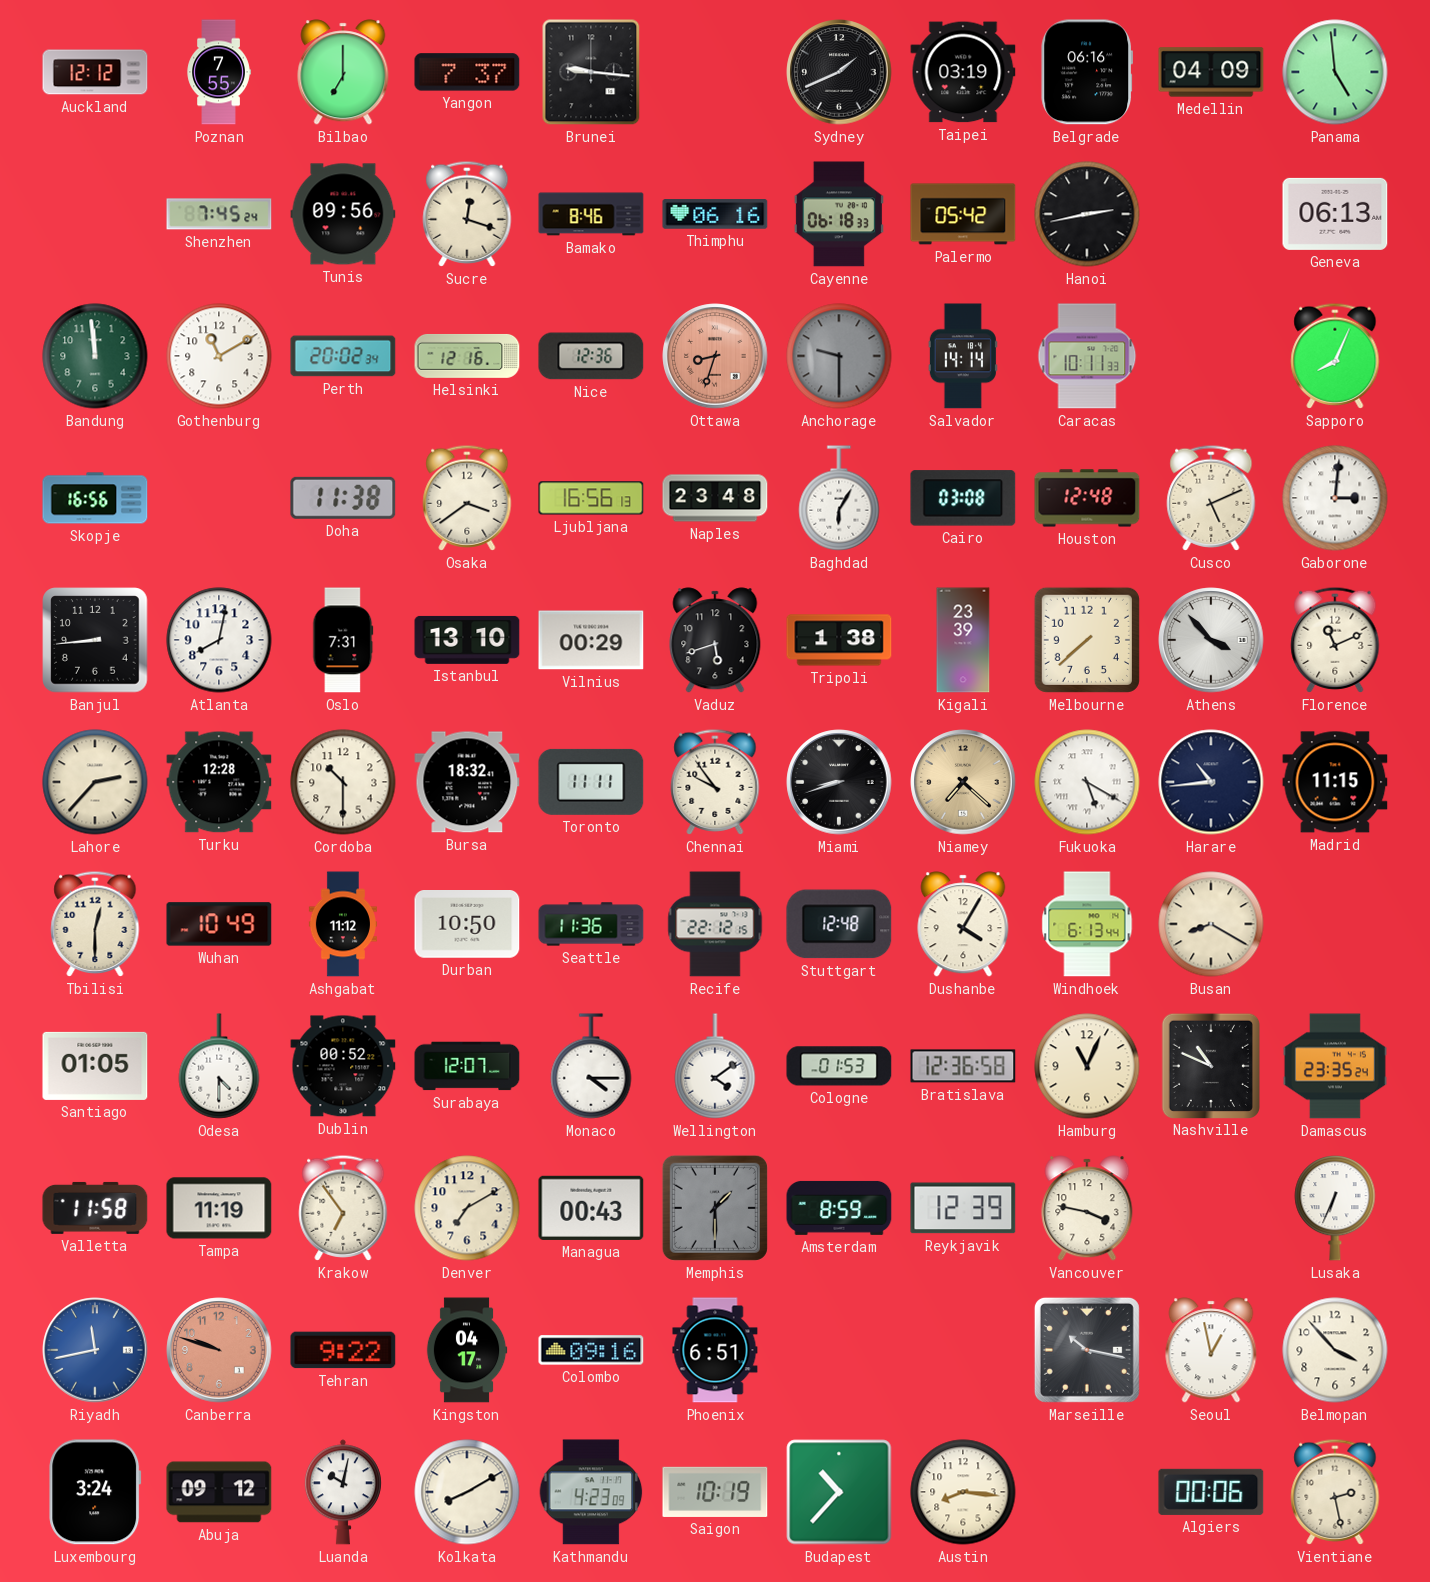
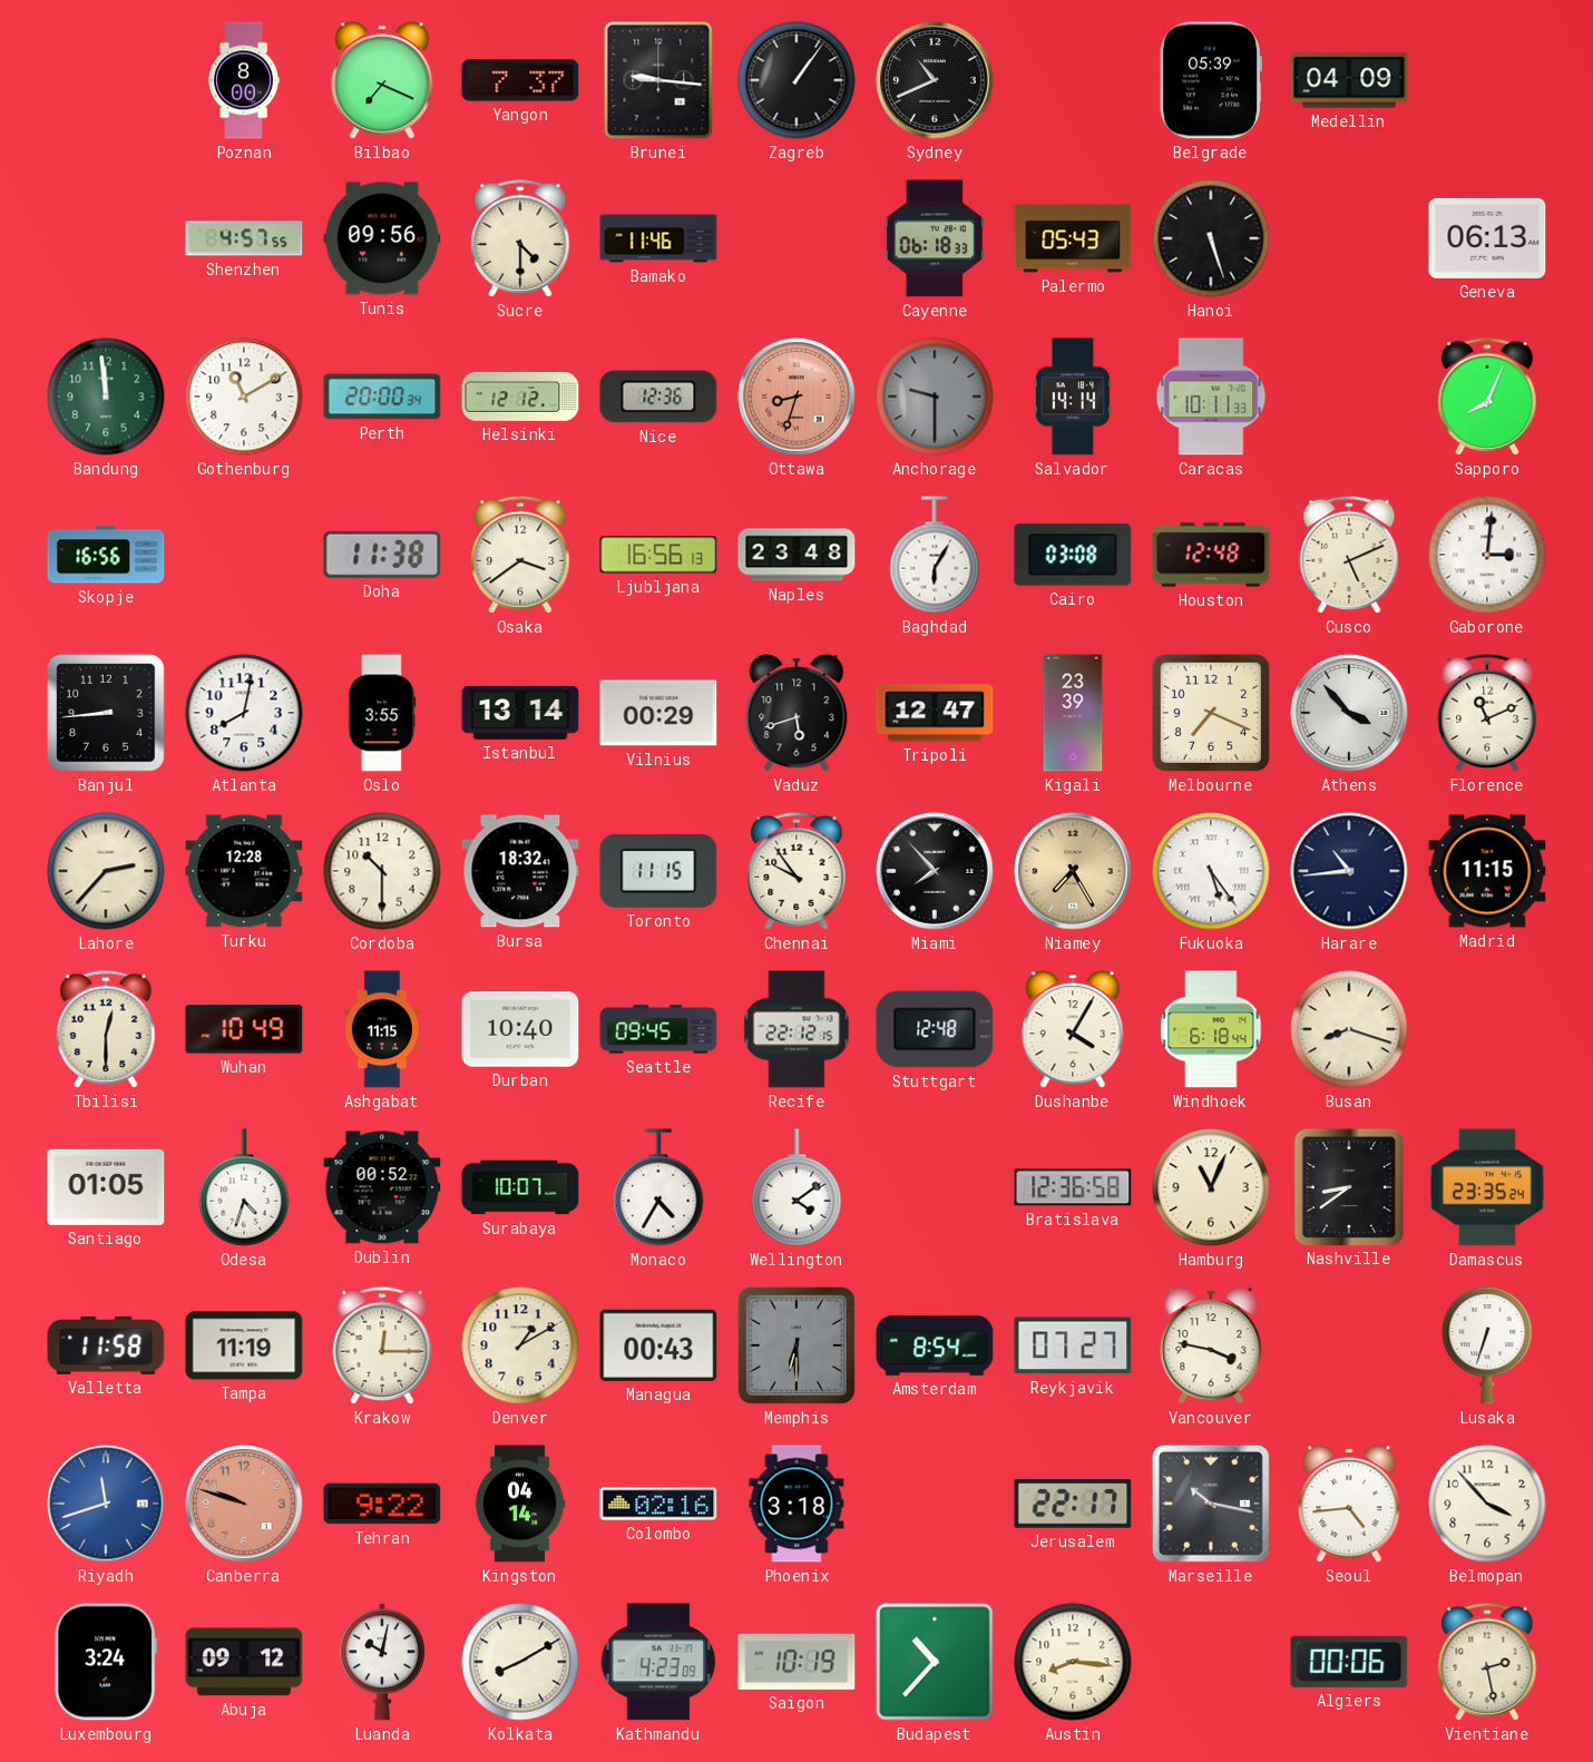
Auckland: 12:12 -> none (95, 72)
Poznan: 7:55 -> 8:00 (244, 80)
Bilbao: 7:00 -> 7:19 (382, 80)
Zagreb: none -> 1:06 (796, 80)
Sydney: 1:41 -> 10:41 (935, 80)
Taipei: 03:19 -> none (963, 72)
Belgrade: 06:16 -> 05:39 (1210, 80)
Panama: 4:59 -> none (1335, 72)
Shenzhen: 7:45 -> 4:57 (244, 238)
Sucre: 12:18 -> 4:30 (520, 238)
Bamako: 8:46 -> 11:46 (658, 238)
Thimphu: 06:16 -> none (715, 214)
Palermo: 05:42 -> 05:43 (1073, 238)
Hanoi: 2:43 -> 5:27 (1211, 238)
Perth: 20:02 -> 20:00 (382, 397)
Helsinki: 12:16 -> 12:12 (520, 397)
Oslo: 7:31 -> 3:55 (382, 713)
Istanbul: 13:10 -> 13:14 (520, 713)
Tripoli: 1:38 -> 12:47 (935, 713)
Melbourne: 7:38 -> 7:19 (1211, 713)
Toronto: 11:11 -> 11:15 (658, 871)
Miami: 8:42 -> 7:53 (935, 871)
Niamey: 7:22 -> 7:25 (1073, 871)
Fukuoka: 5:20 -> 5:24 (1211, 871)
Ashgabat: 11:12 -> 11:15 (382, 1029)
Durban: 10:50 -> 10:40 (520, 1030)
Seattle: 11:36 -> 09:45 (658, 1029)
Windhoek: 6:13 -> 6:18 (1211, 1029)
Busan: 8:20 -> 8:18 (1349, 1029)
Odesa: 4:30 -> 4:33 (244, 1187)
Surabaya: 12:07 -> 10:07 (520, 1187)
Monaco: 4:15 -> 4:35 (658, 1187)
Cologne: 01:53 -> none (839, 1066)
Nashville: 10:49 -> 8:39 (1348, 1186)
Krakow: 6:54 -> 12:15 (382, 1345)
Denver: 7:10 -> 1:10 (520, 1345)
Memphis: 1:30 -> 6:30 (796, 1345)
Amsterdam: 8:59 -> 8:54 (935, 1345)
Reykjavik: 12:39 -> 07:27 (1073, 1345)
Lusaka: 6:34 -> 6:33 (1487, 1347)
Riyadh: 11:43 -> 11:42 (106, 1504)
Kingston: 04:17 -> 04:14 (520, 1504)
Colombo: 09:16 -> 02:16 (658, 1504)
Phoenix: 6:51 -> 3:18 (796, 1504)
Jerusalem: none -> 22:17 (1073, 1504)
Seoul: 12:58 -> 4:44 (1349, 1504)
